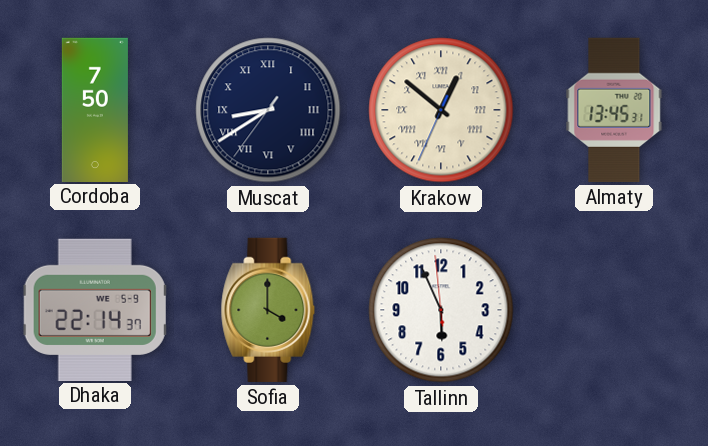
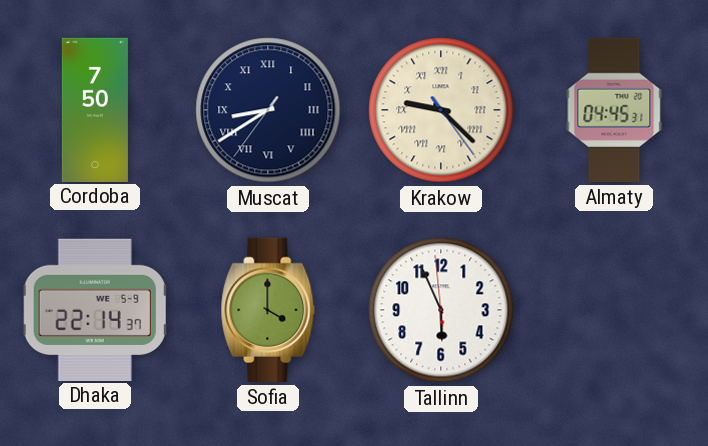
Krakow: 12:51 -> 9:22 (441, 110)
Almaty: 13:45 -> 04:45 (614, 110)
